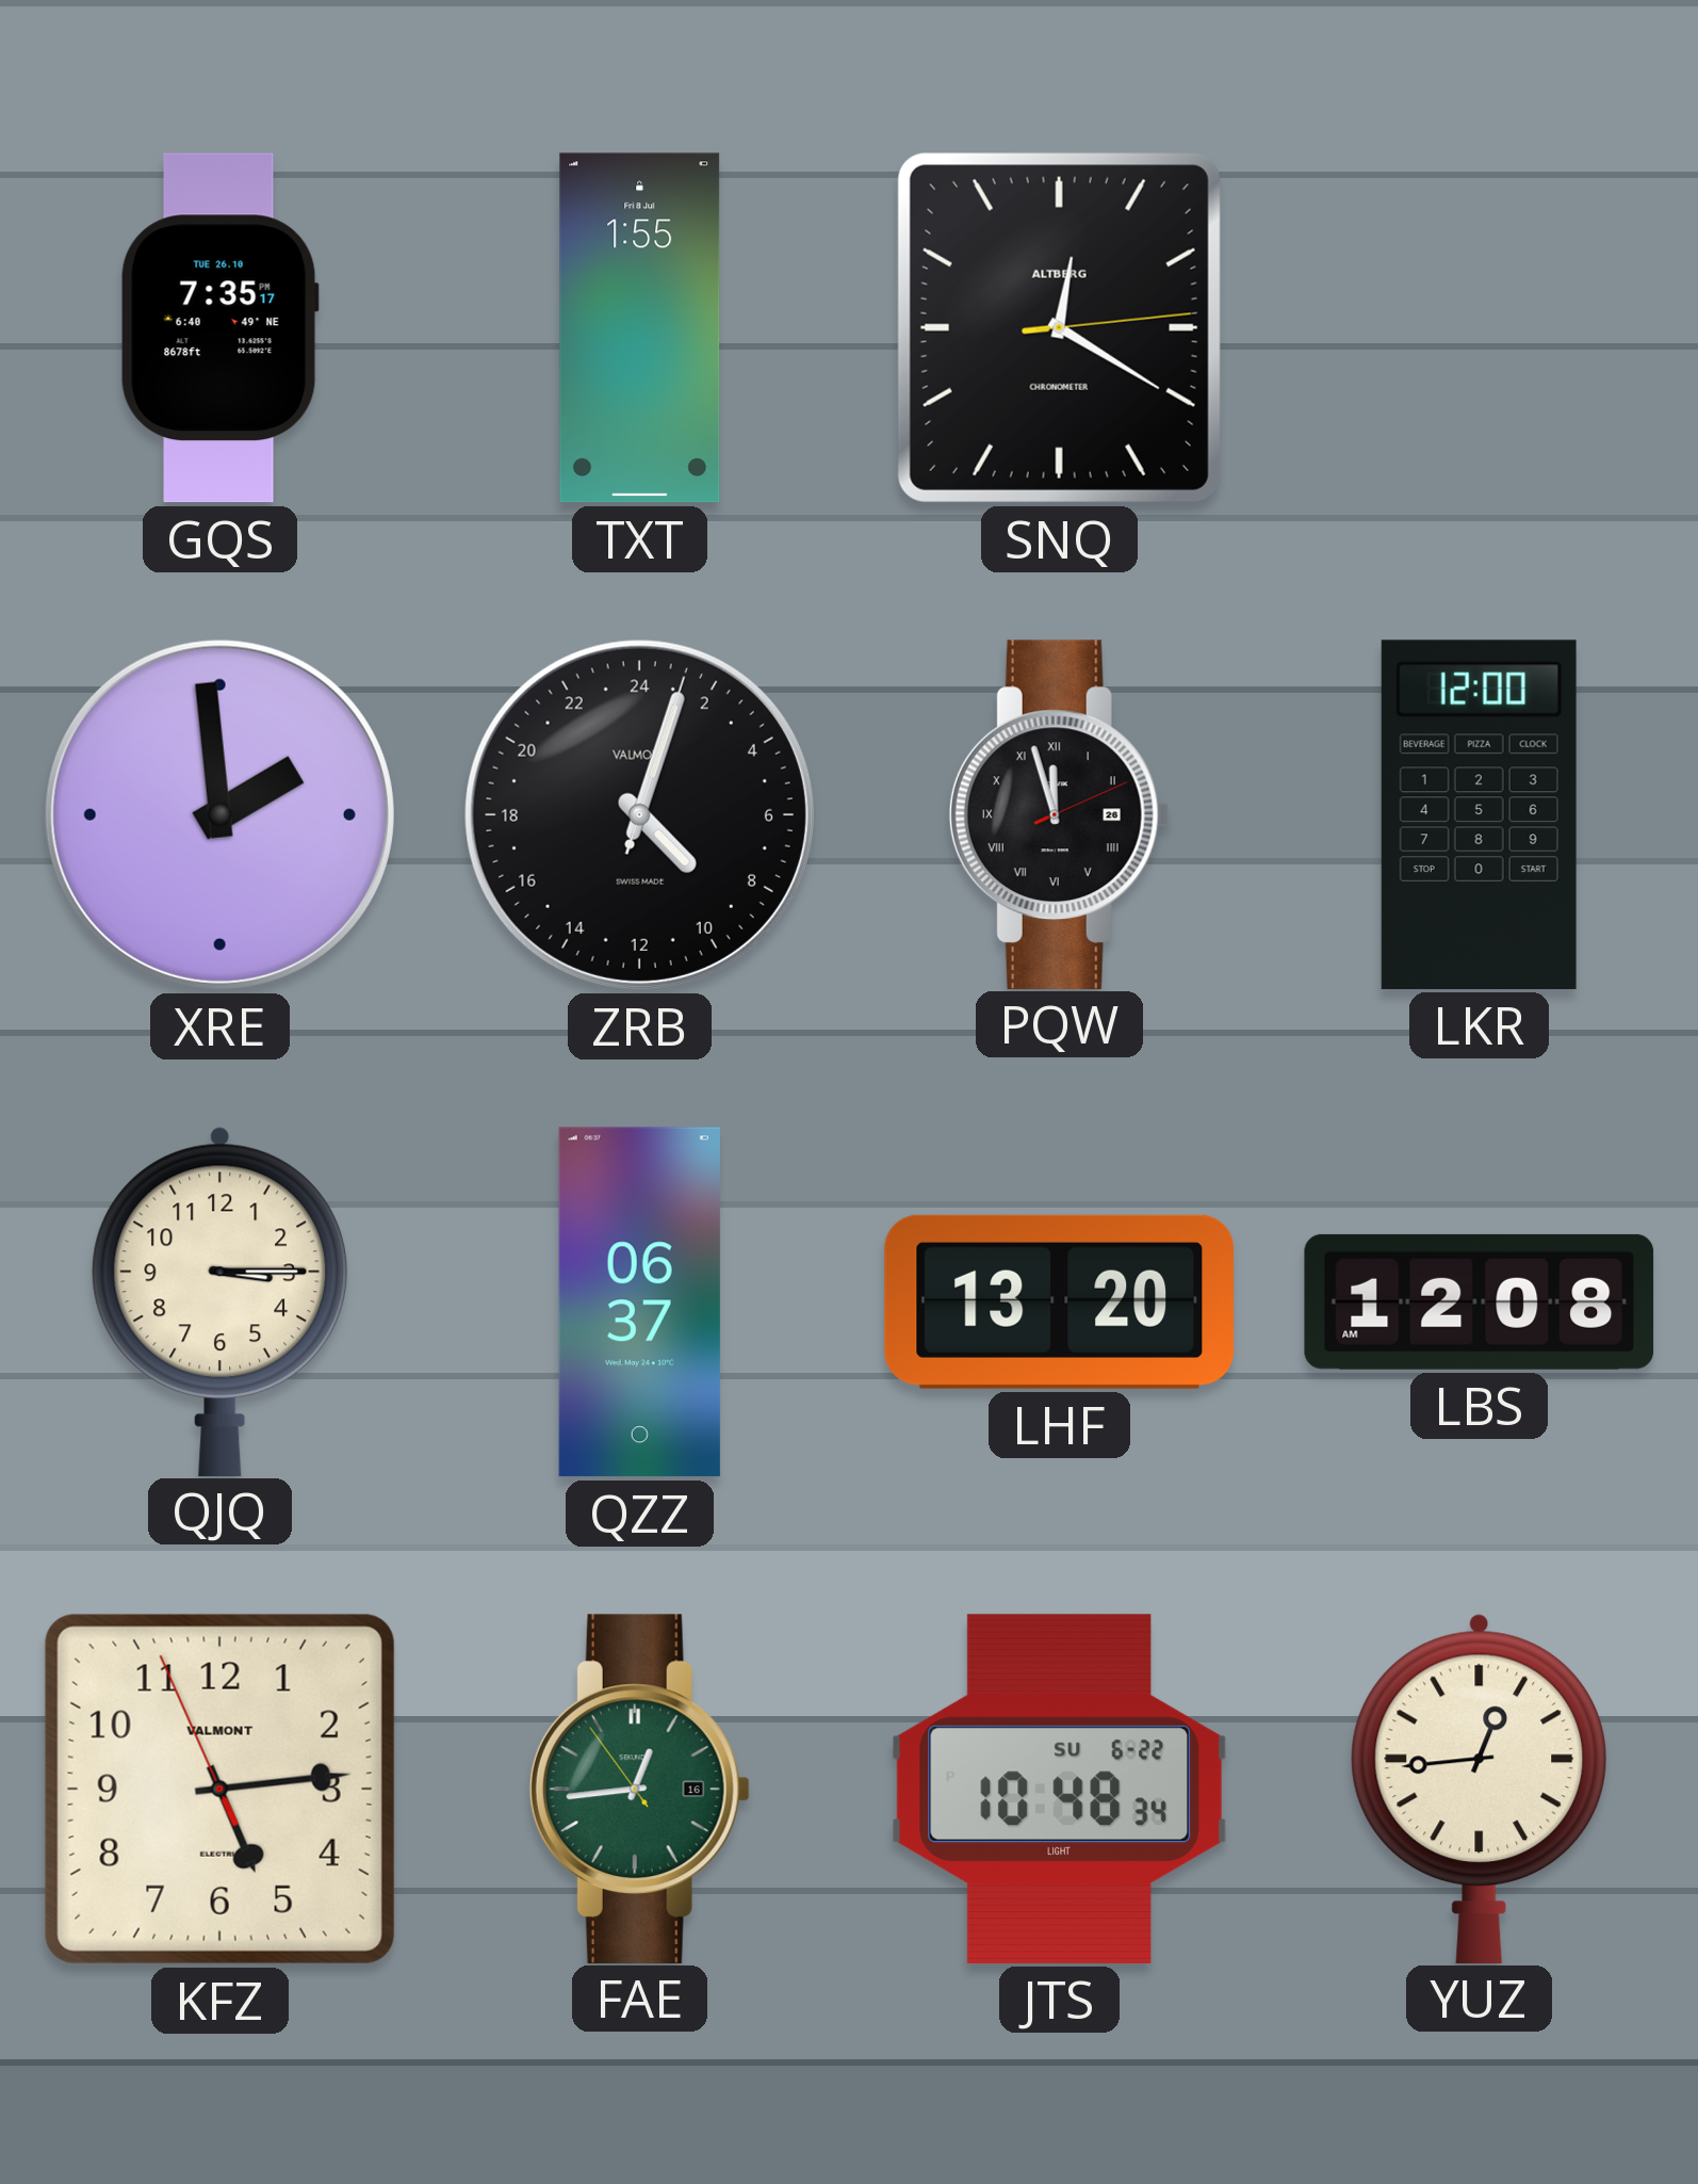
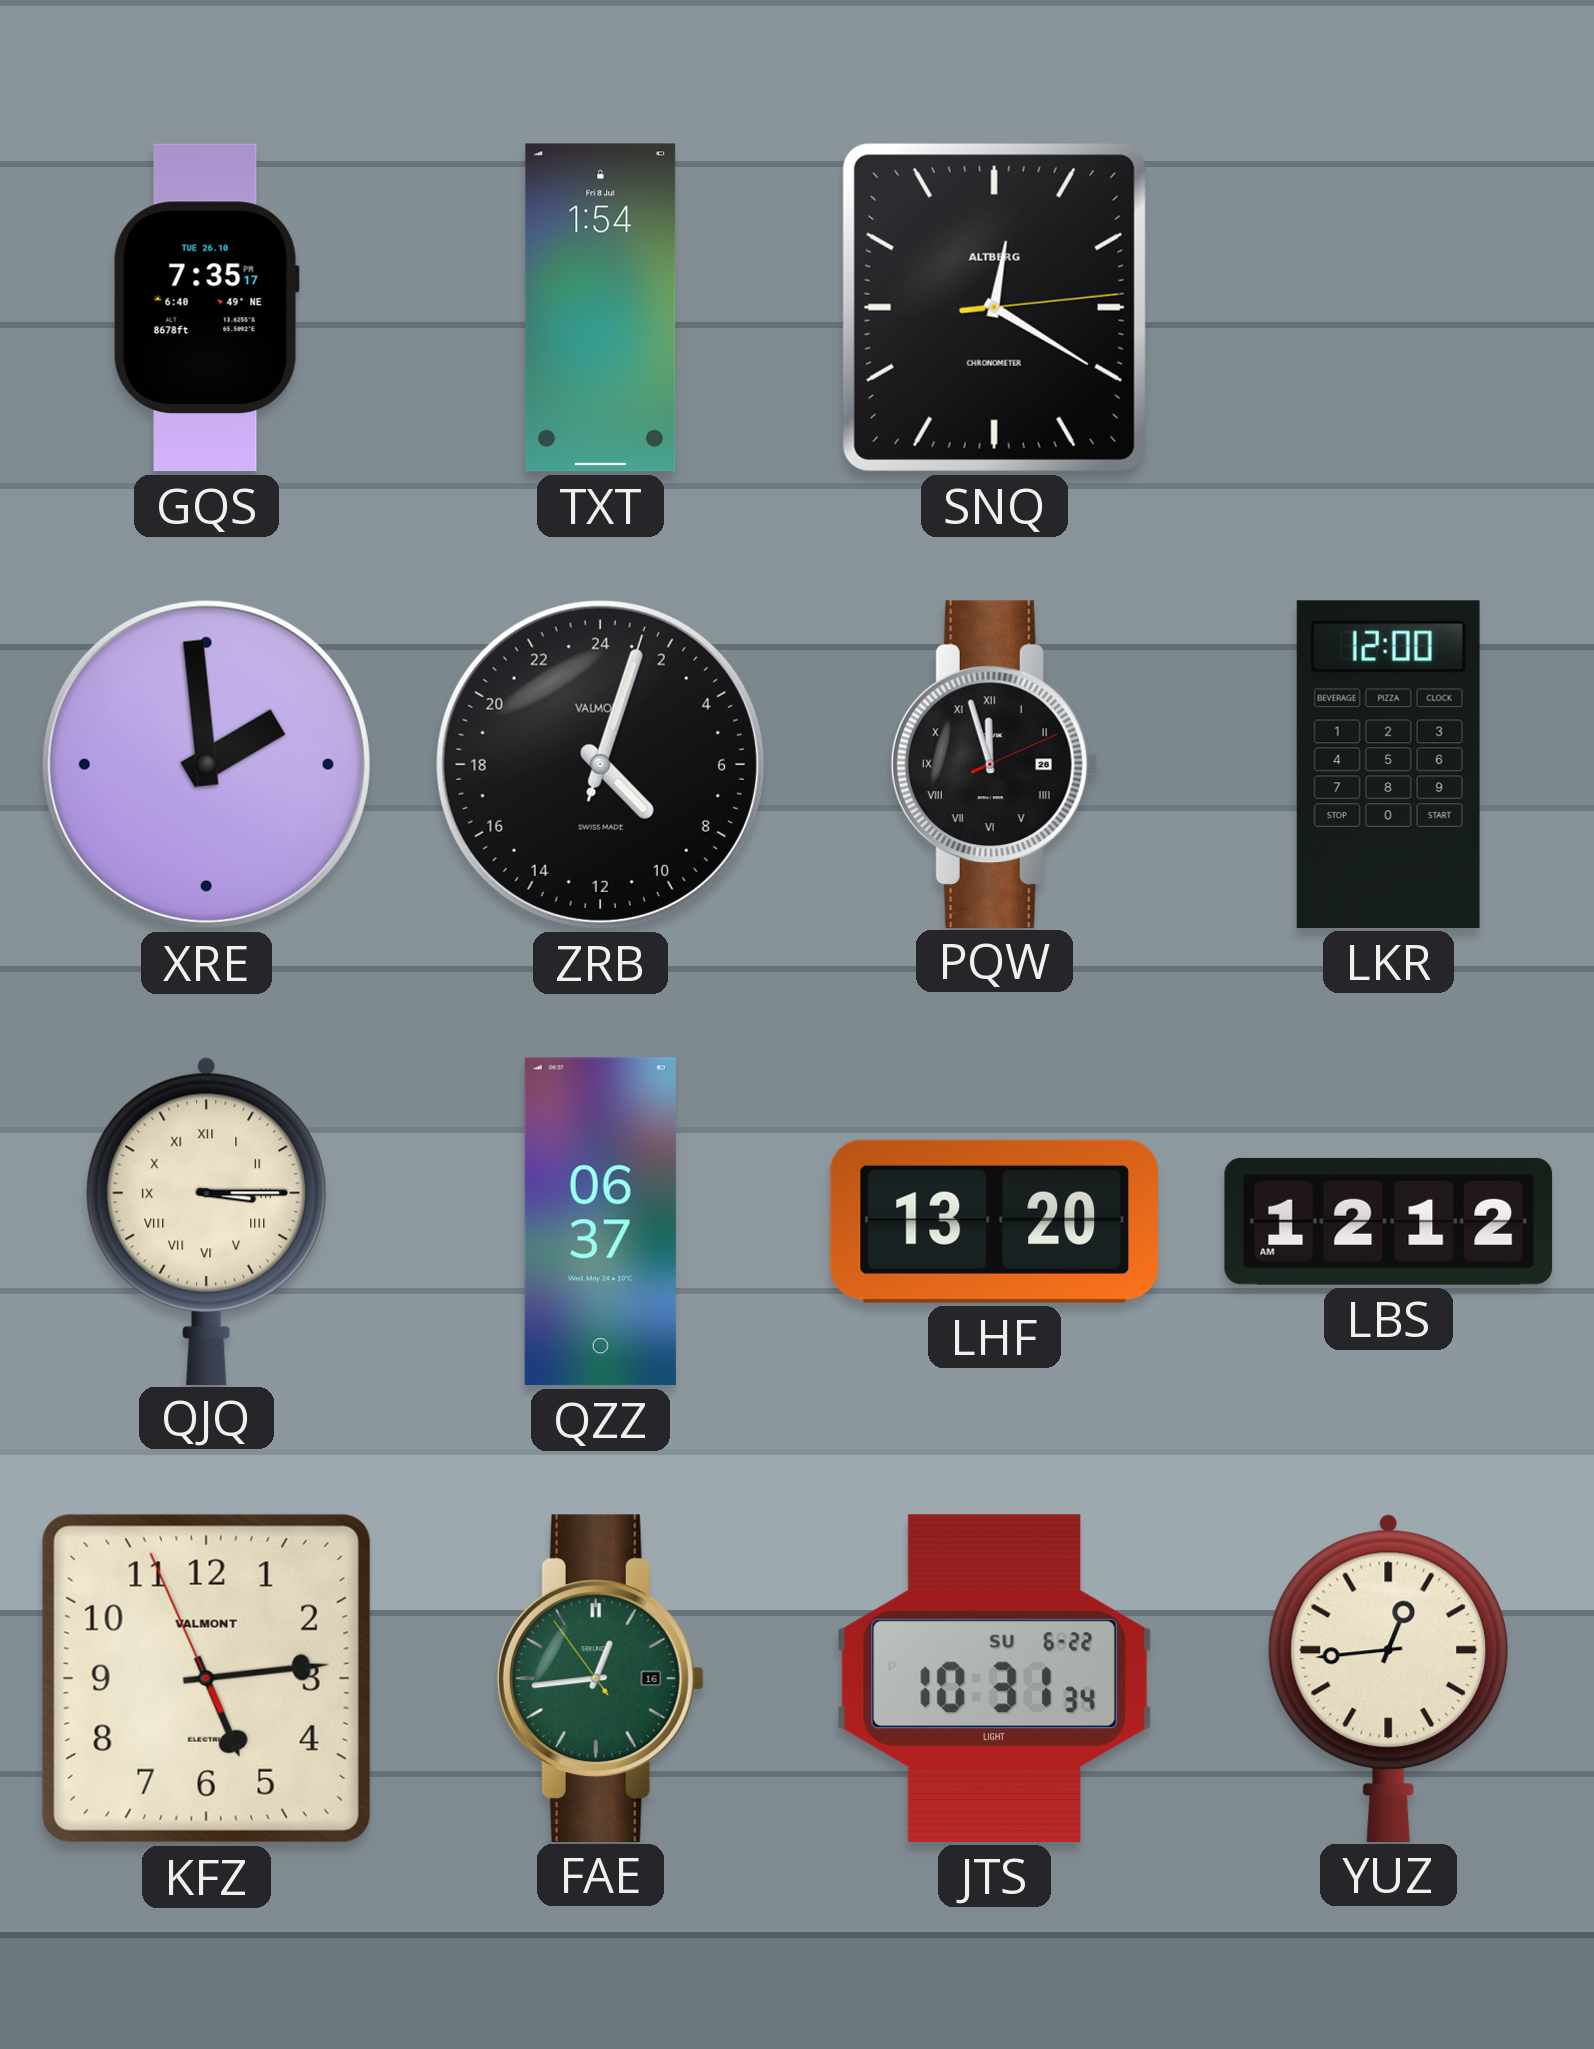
TXT: 1:55 -> 1:54 (601, 308)
QJQ numerals: Arabic -> Roman (206, 1220)
LBS: 12:08 -> 12:12 (1389, 1221)
JTS: 10:48 -> 10:31 (994, 1678)
